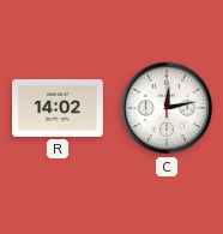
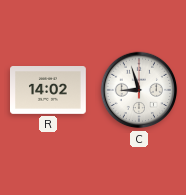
C: 12:13 -> 8:57 (139, 90)
